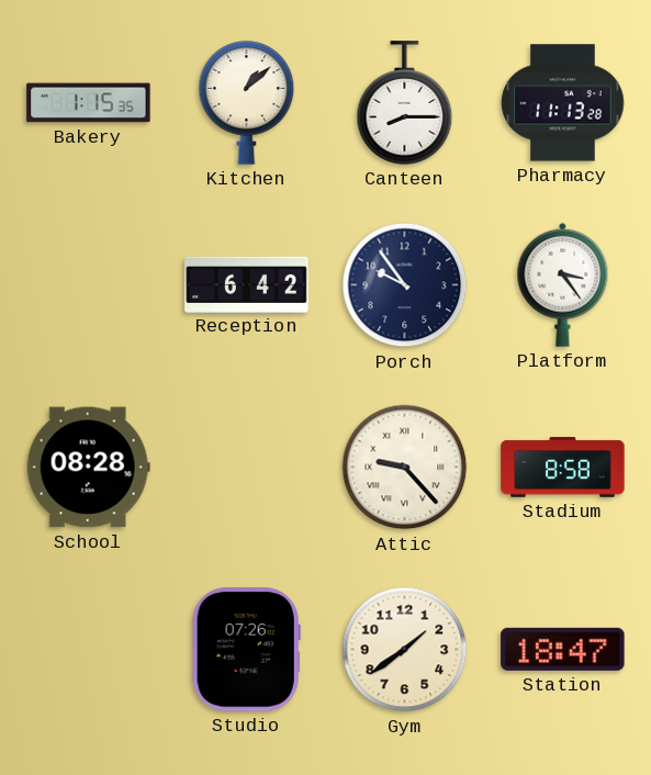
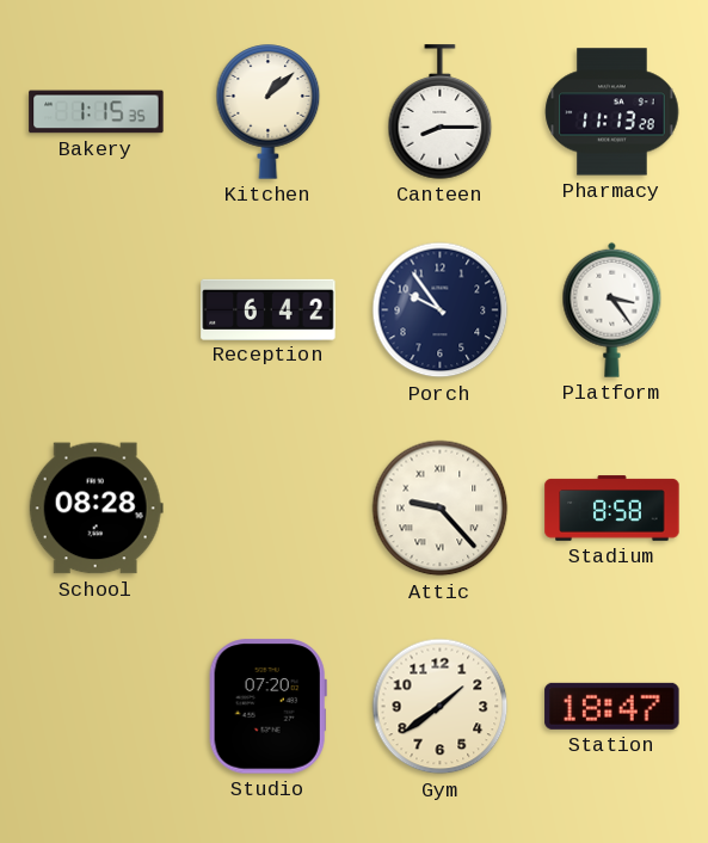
Studio: 07:26 -> 07:20 (267, 707)
